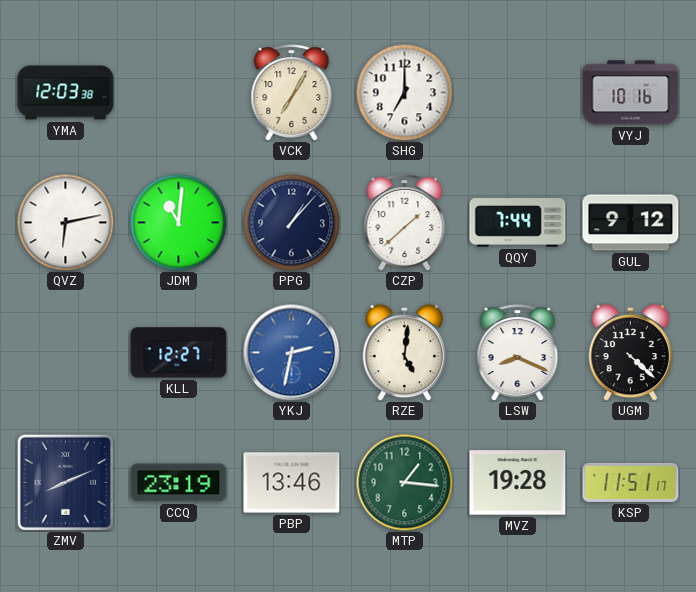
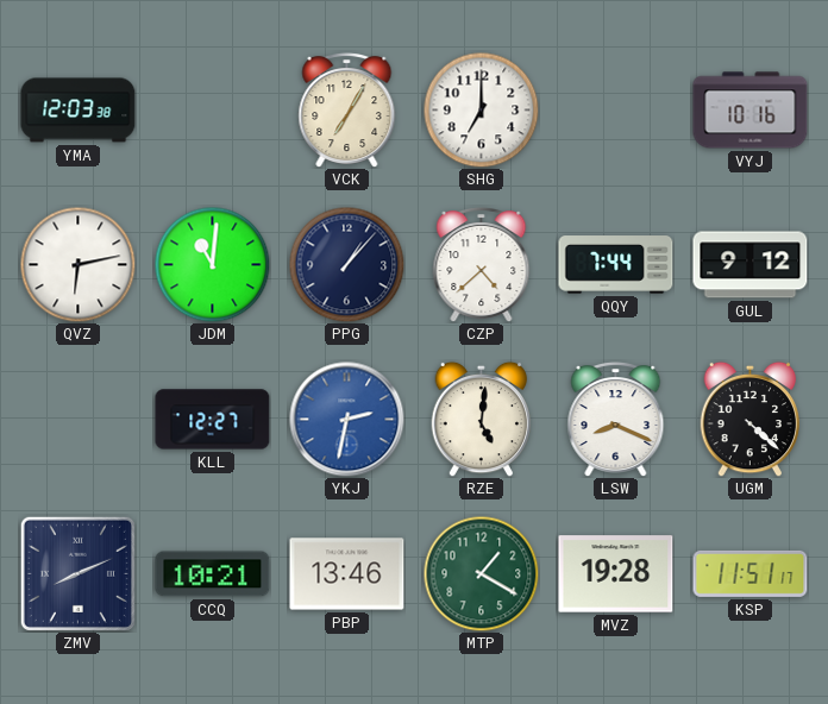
CZP: 1:38 -> 4:38 (482, 265)
CCQ: 23:19 -> 10:21 (213, 574)
MTP: 1:16 -> 1:20 (481, 573)
